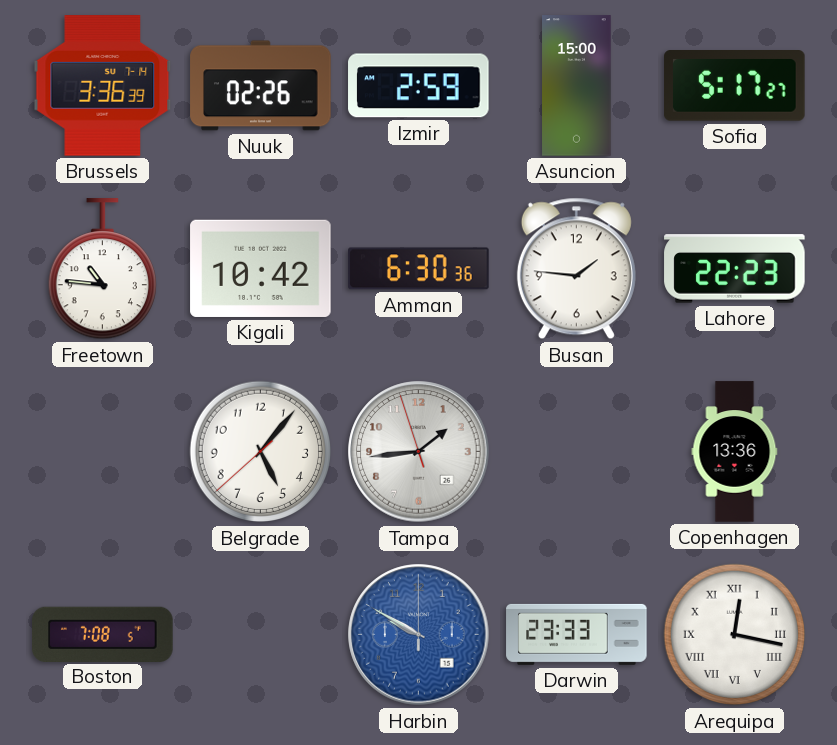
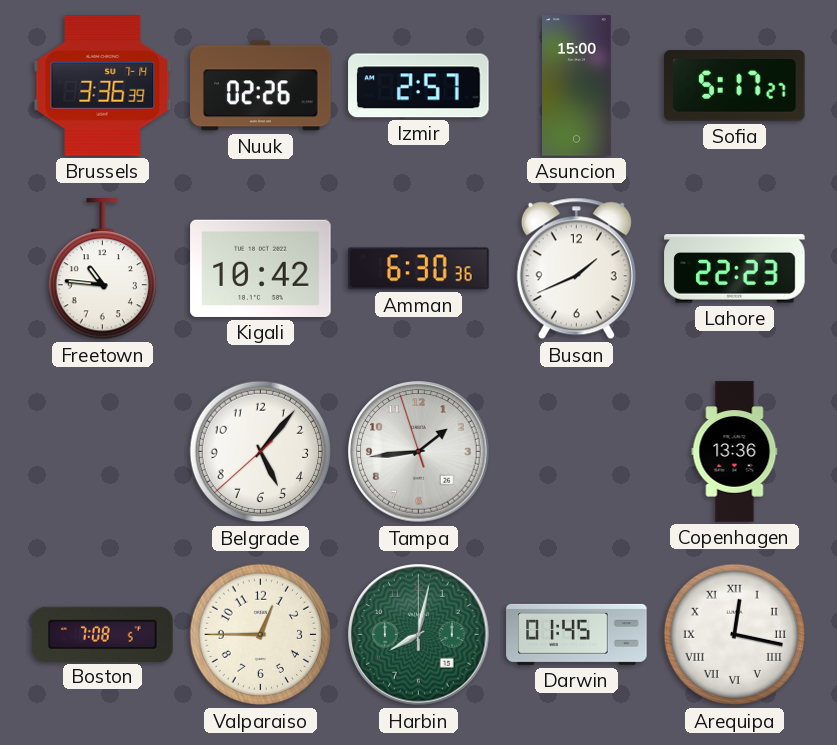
Izmir: 2:59 -> 2:57 (419, 86)
Busan: 1:46 -> 1:41 (576, 269)
Valparaiso: none -> 12:45 (261, 635)
Harbin: 9:50 -> 8:02 (419, 635)
Harbin dial: blue -> green (419, 635)
Darwin: 23:33 -> 01:45 (577, 634)
